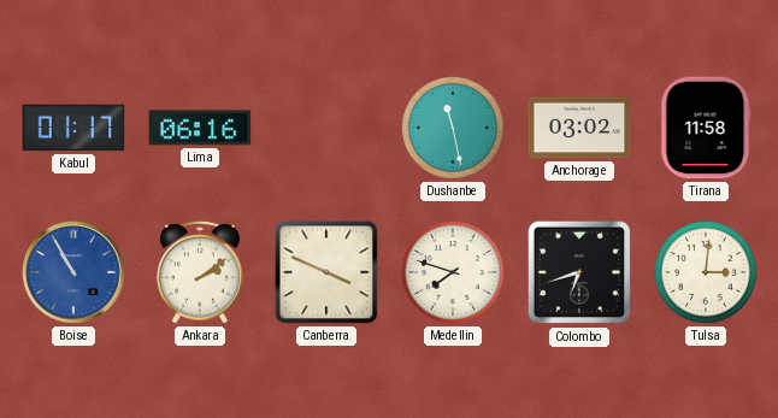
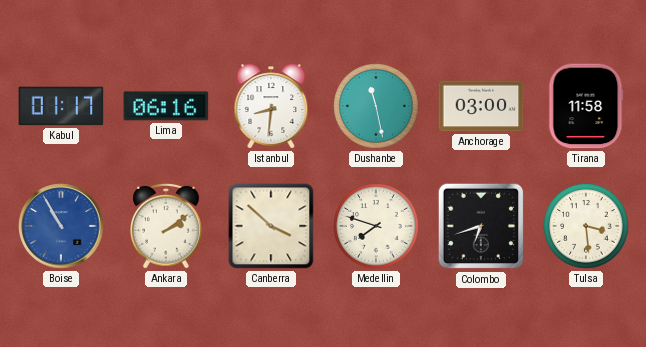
Istanbul: none -> 8:31 (271, 106)
Anchorage: 03:02 -> 03:00 (481, 106)
Canberra: 3:49 -> 3:52 (271, 226)
Tulsa: 3:01 -> 3:29 (586, 226)
